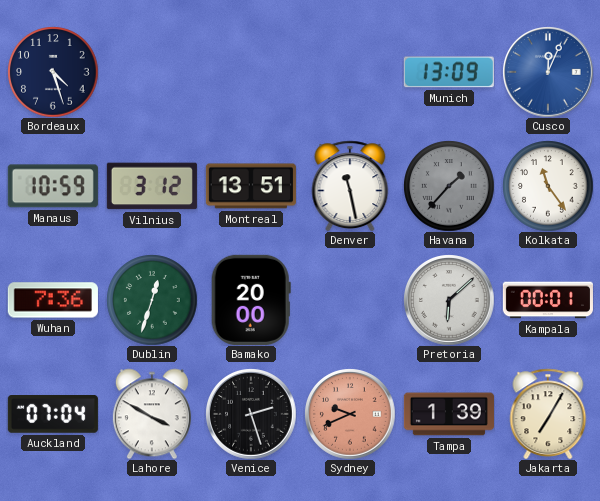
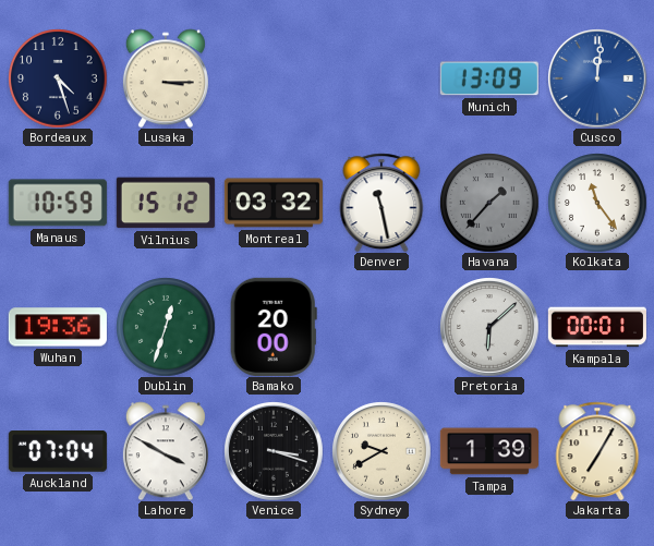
Lusaka: none -> 3:15 (166, 78)
Cusco: 12:04 -> 12:01 (597, 78)
Vilnius: 3:12 -> 15:12 (166, 203)
Montreal: 13:51 -> 03:32 (274, 203)
Wuhan: 7:36 -> 19:36 (58, 327)
Venice: 2:27 -> 3:18 (274, 451)
Sydney: 9:41 -> 9:40 (381, 451)
Sydney dial: salmon -> cream (381, 451)
